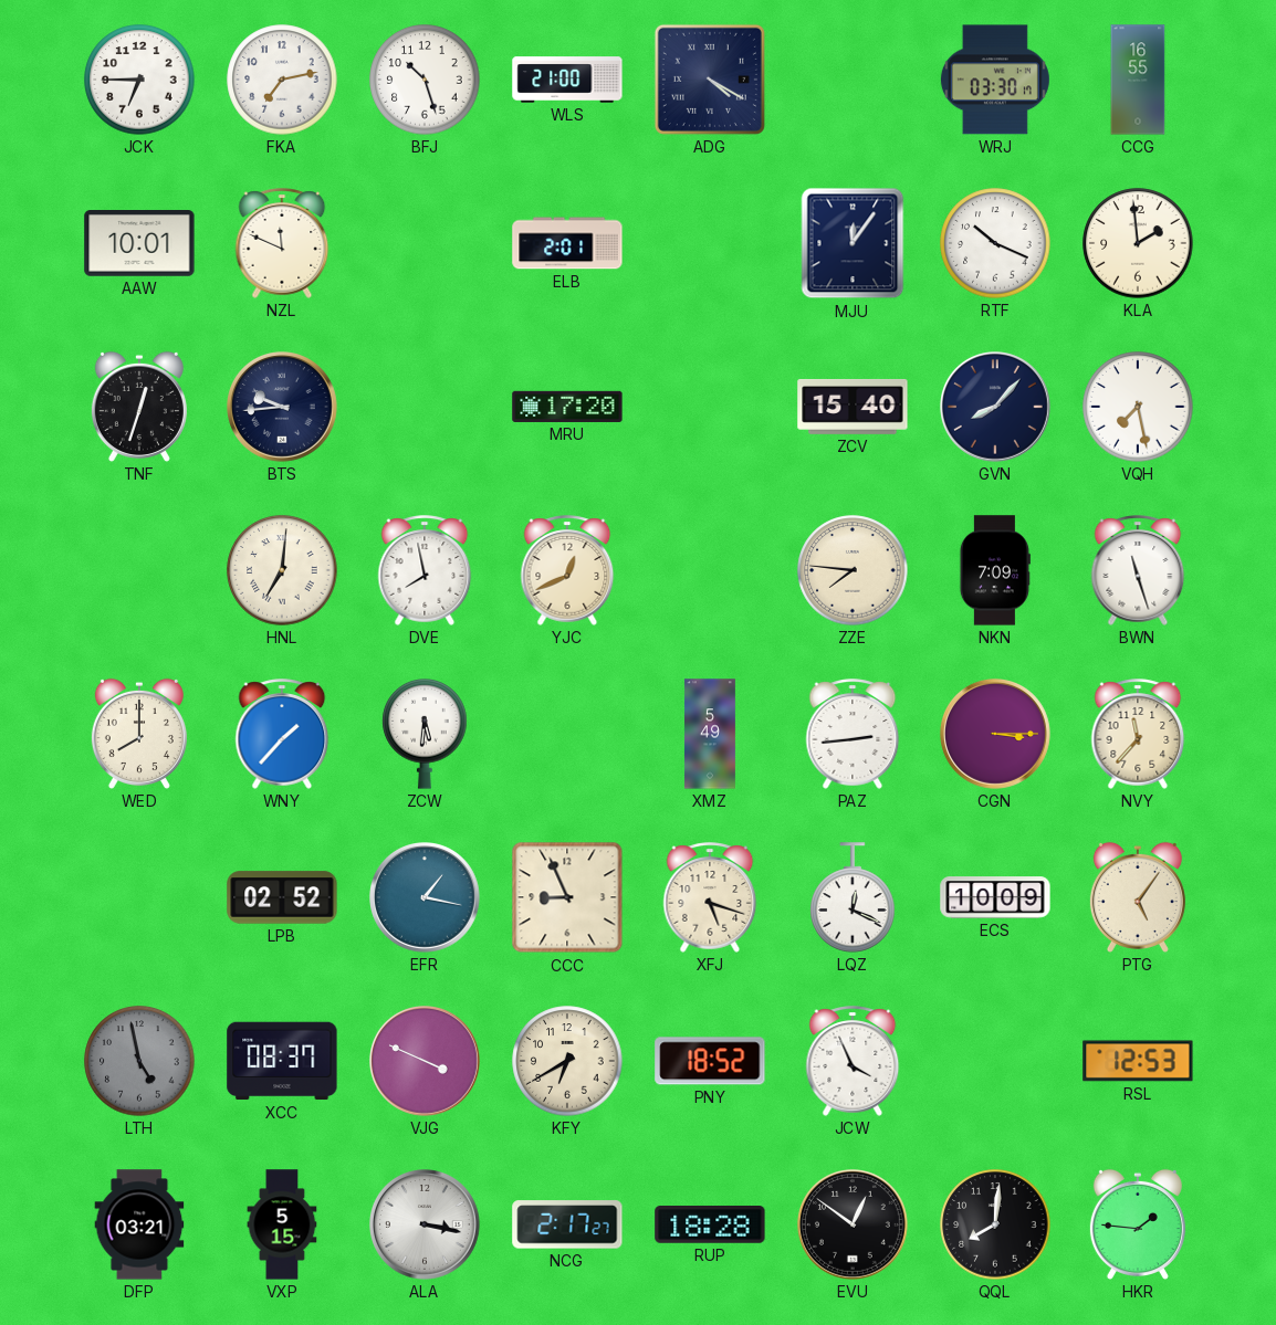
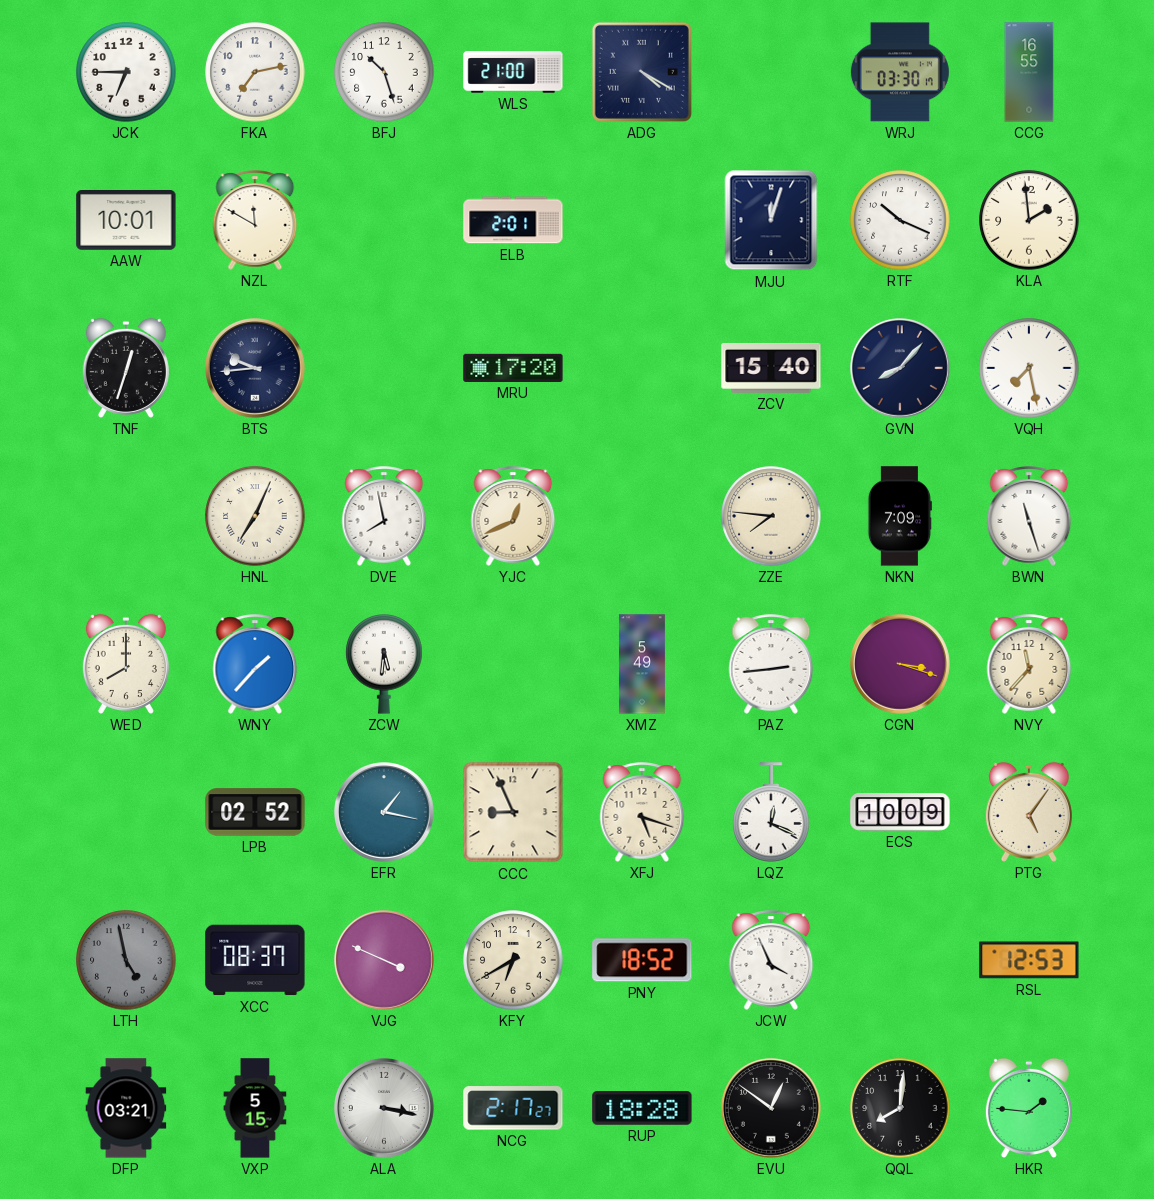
NZL: 11:49 -> 11:50 (255, 220)
MJU: 12:06 -> 12:03 (771, 220)
HNL: 7:01 -> 7:04 (255, 516)
CGN: 3:15 -> 3:18 (901, 665)
